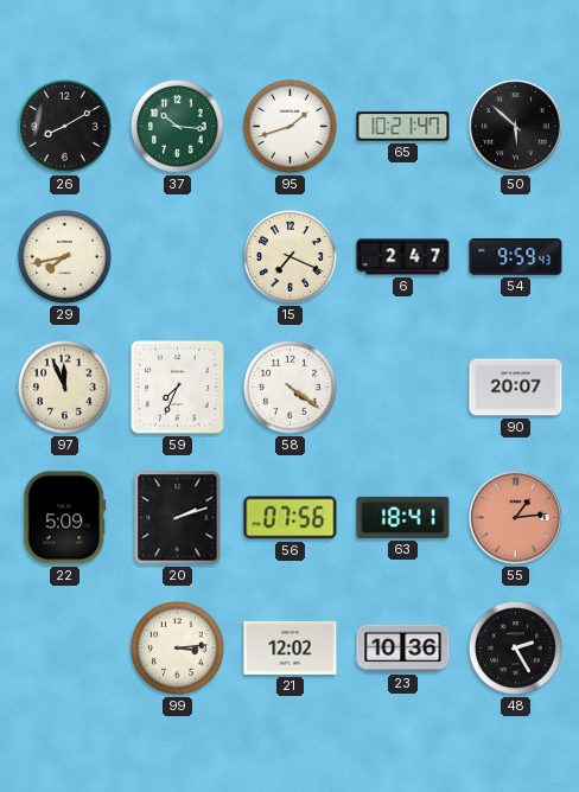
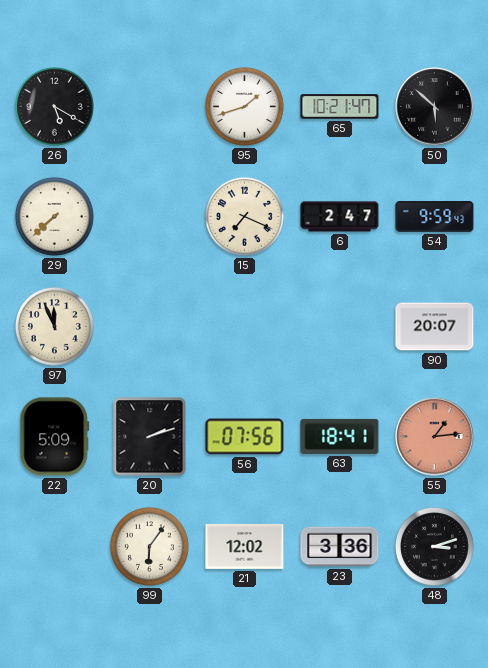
26: 8:10 -> 5:20 (54, 106)
37: 10:16 -> none (177, 126)
29: 7:43 -> 7:38 (54, 216)
59: 7:34 -> none (178, 388)
58: 4:21 -> none (289, 387)
99: 3:14 -> 6:06 (149, 546)
23: 10:36 -> 3:36 (340, 547)
48: 2:25 -> 3:12 (434, 546)
